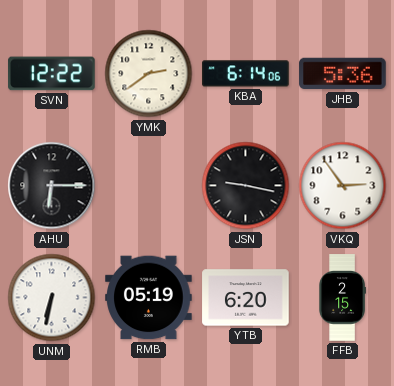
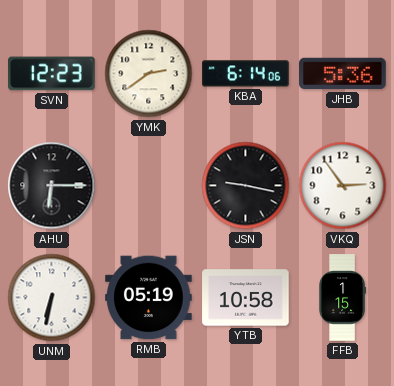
SVN: 12:22 -> 12:23 (52, 74)
YTB: 6:20 -> 10:58 (246, 298)
FFB: 2:15 -> 1:15 (342, 298)
